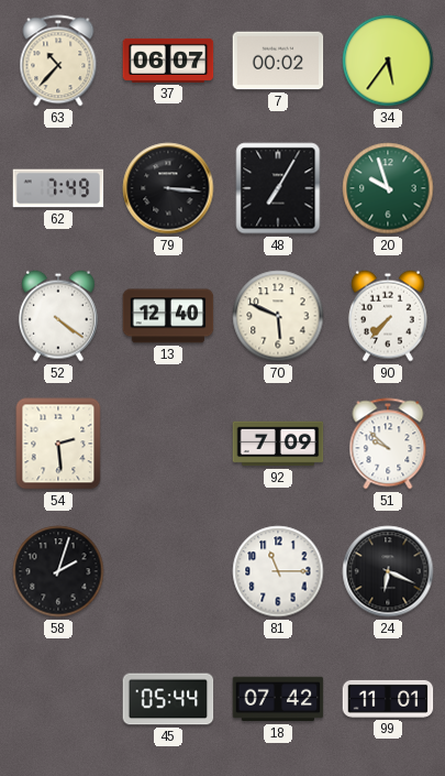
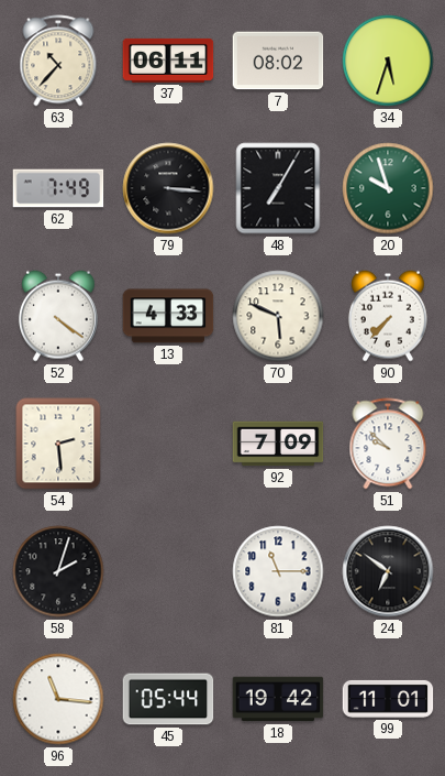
37: 06:07 -> 06:11 (168, 61)
7: 00:02 -> 08:02 (278, 61)
34: 5:36 -> 5:33 (388, 61)
13: 12:40 -> 4:33 (168, 316)
24: 6:19 -> 6:51 (388, 571)
96: none -> 11:16 (58, 699)
18: 07:42 -> 19:42 (278, 699)
